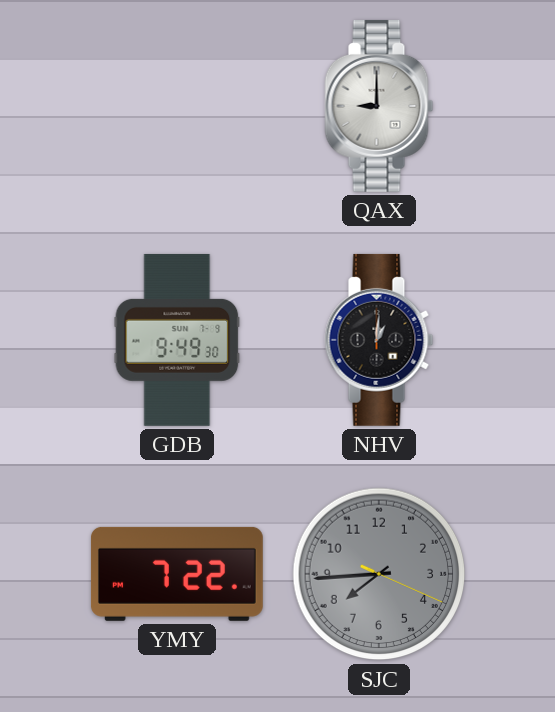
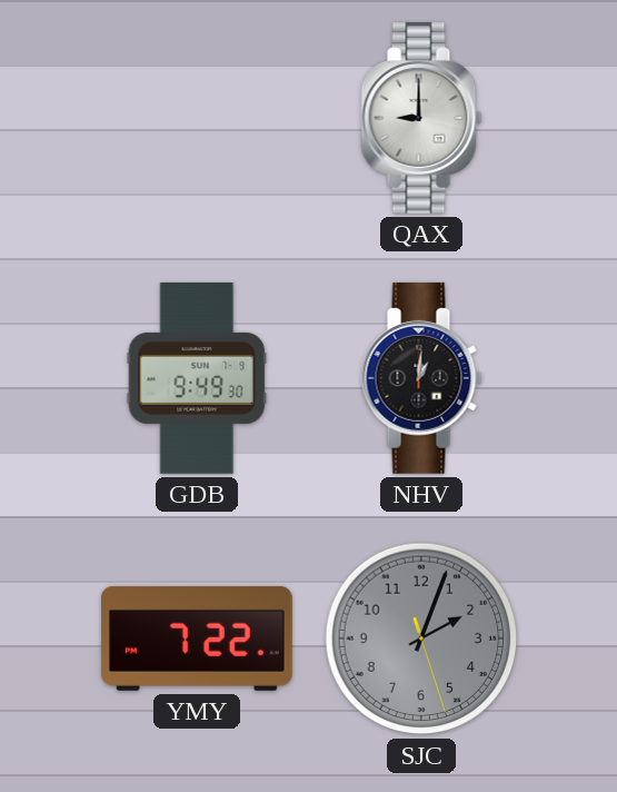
SJC: 7:44 -> 2:03 (421, 638)
